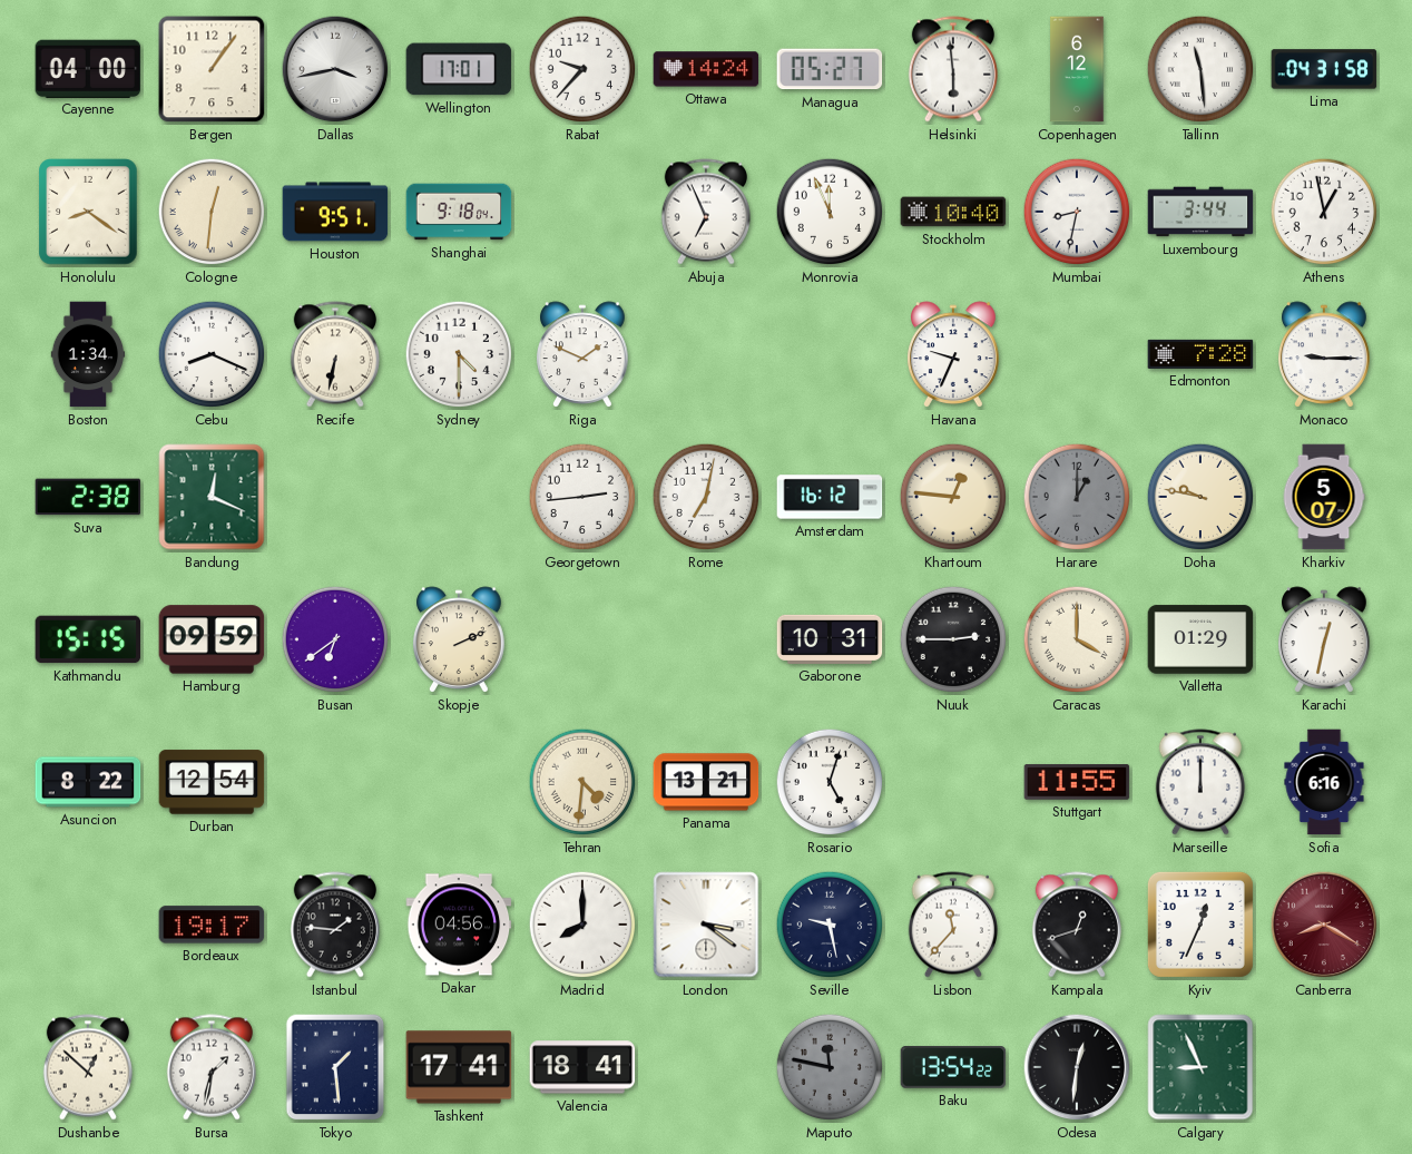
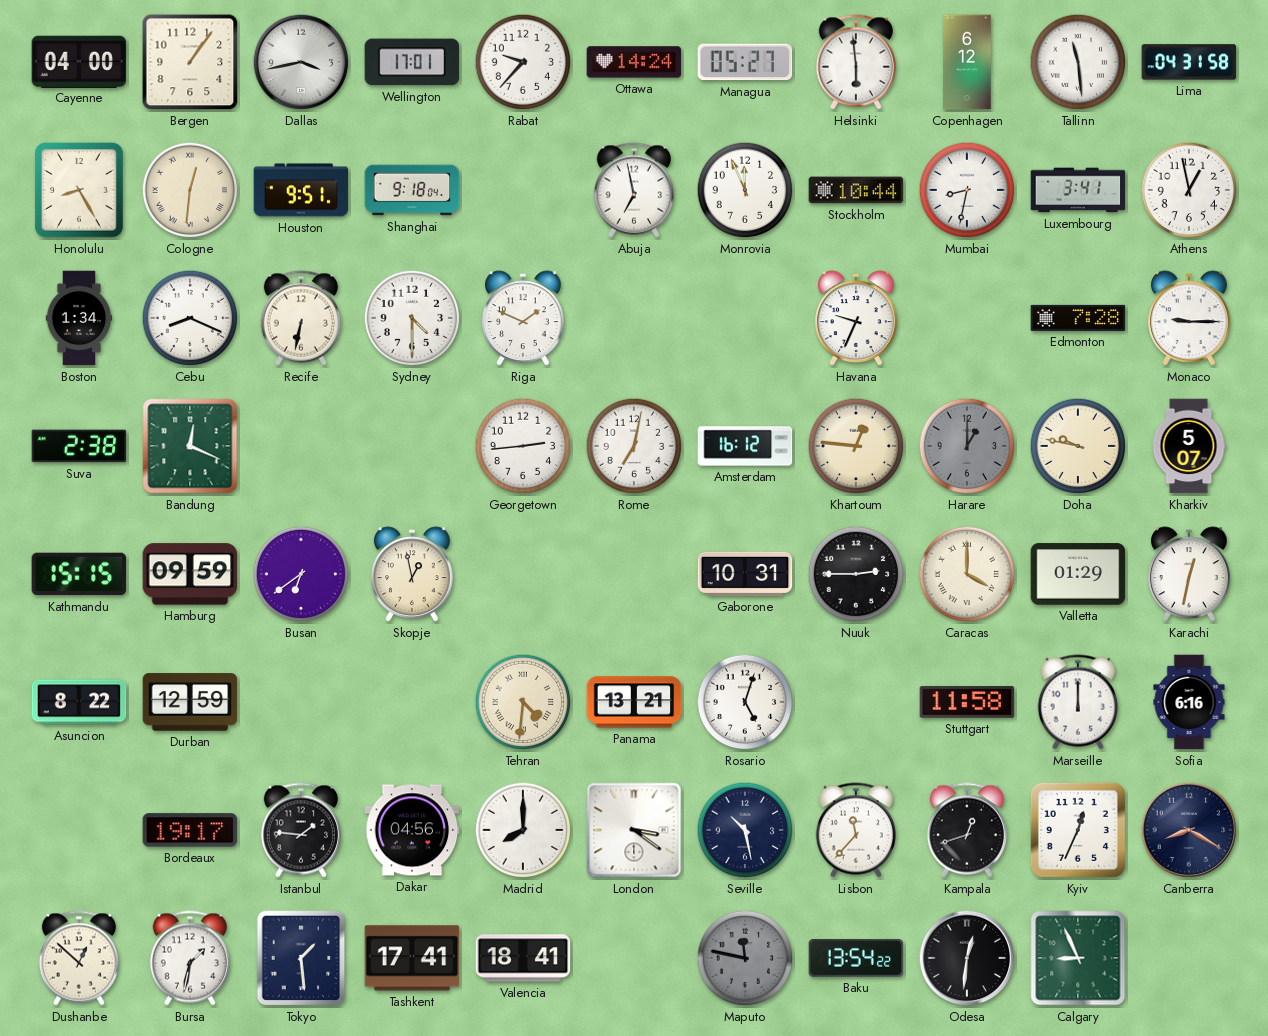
Honolulu: 8:21 -> 8:25 (79, 190)
Abuja: 6:56 -> 6:58 (634, 190)
Stockholm: 10:40 -> 10:44 (856, 190)
Luxembourg: 3:44 -> 3:41 (1078, 190)
Skopje: 2:11 -> 12:58 (413, 574)
Durban: 12:54 -> 12:59 (190, 702)
Stuttgart: 11:55 -> 11:58 (967, 702)
Seville: 9:28 -> 10:28 (745, 830)
Canberra dial: burgundy -> navy (1189, 830)
